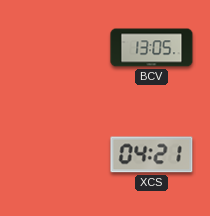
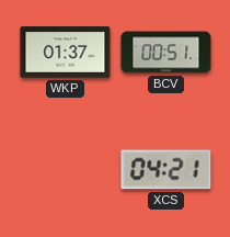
WKP: none -> 01:37 (66, 53)
BCV: 13:05 -> 00:51 (166, 53)
